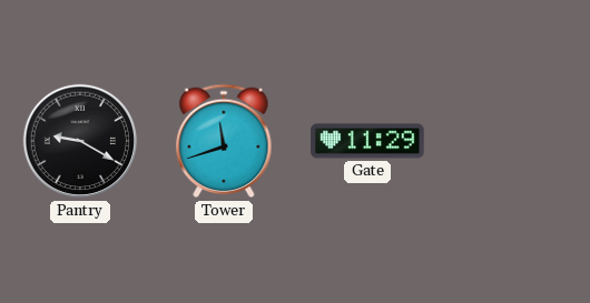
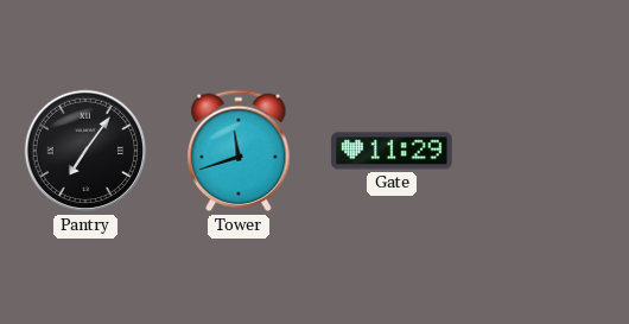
Pantry: 9:20 -> 7:06 (85, 151)
